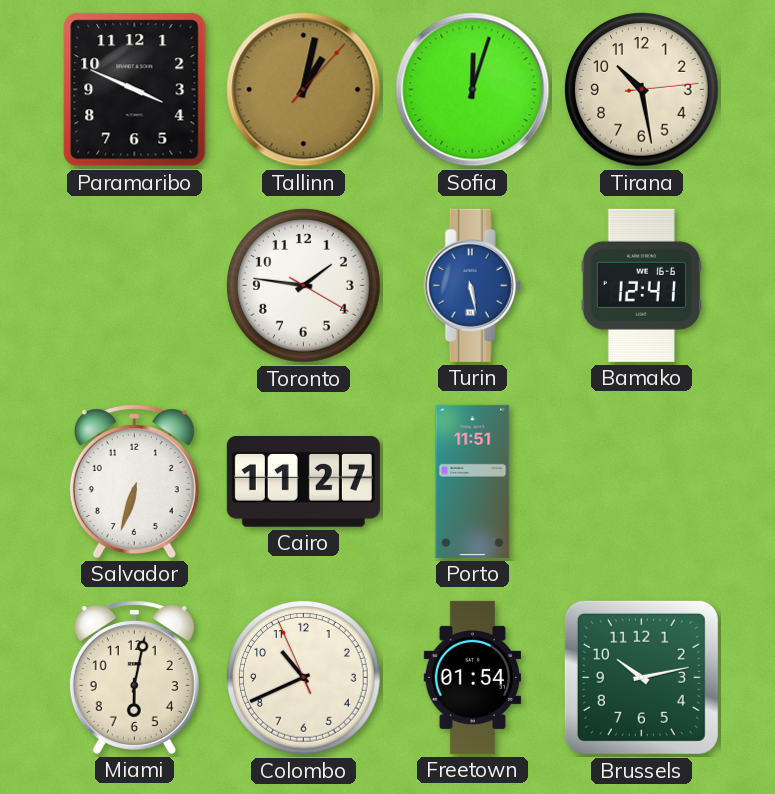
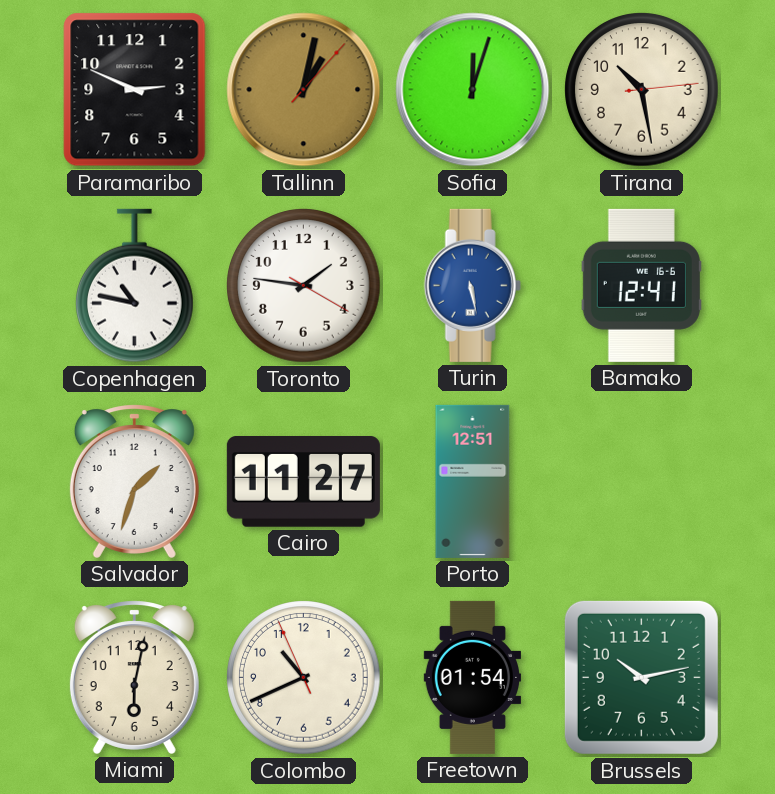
Paramaribo: 3:49 -> 2:49 (135, 90)
Copenhagen: none -> 10:47 (135, 286)
Salvador: 6:33 -> 1:33 (134, 481)
Porto: 11:51 -> 12:51 (473, 481)
